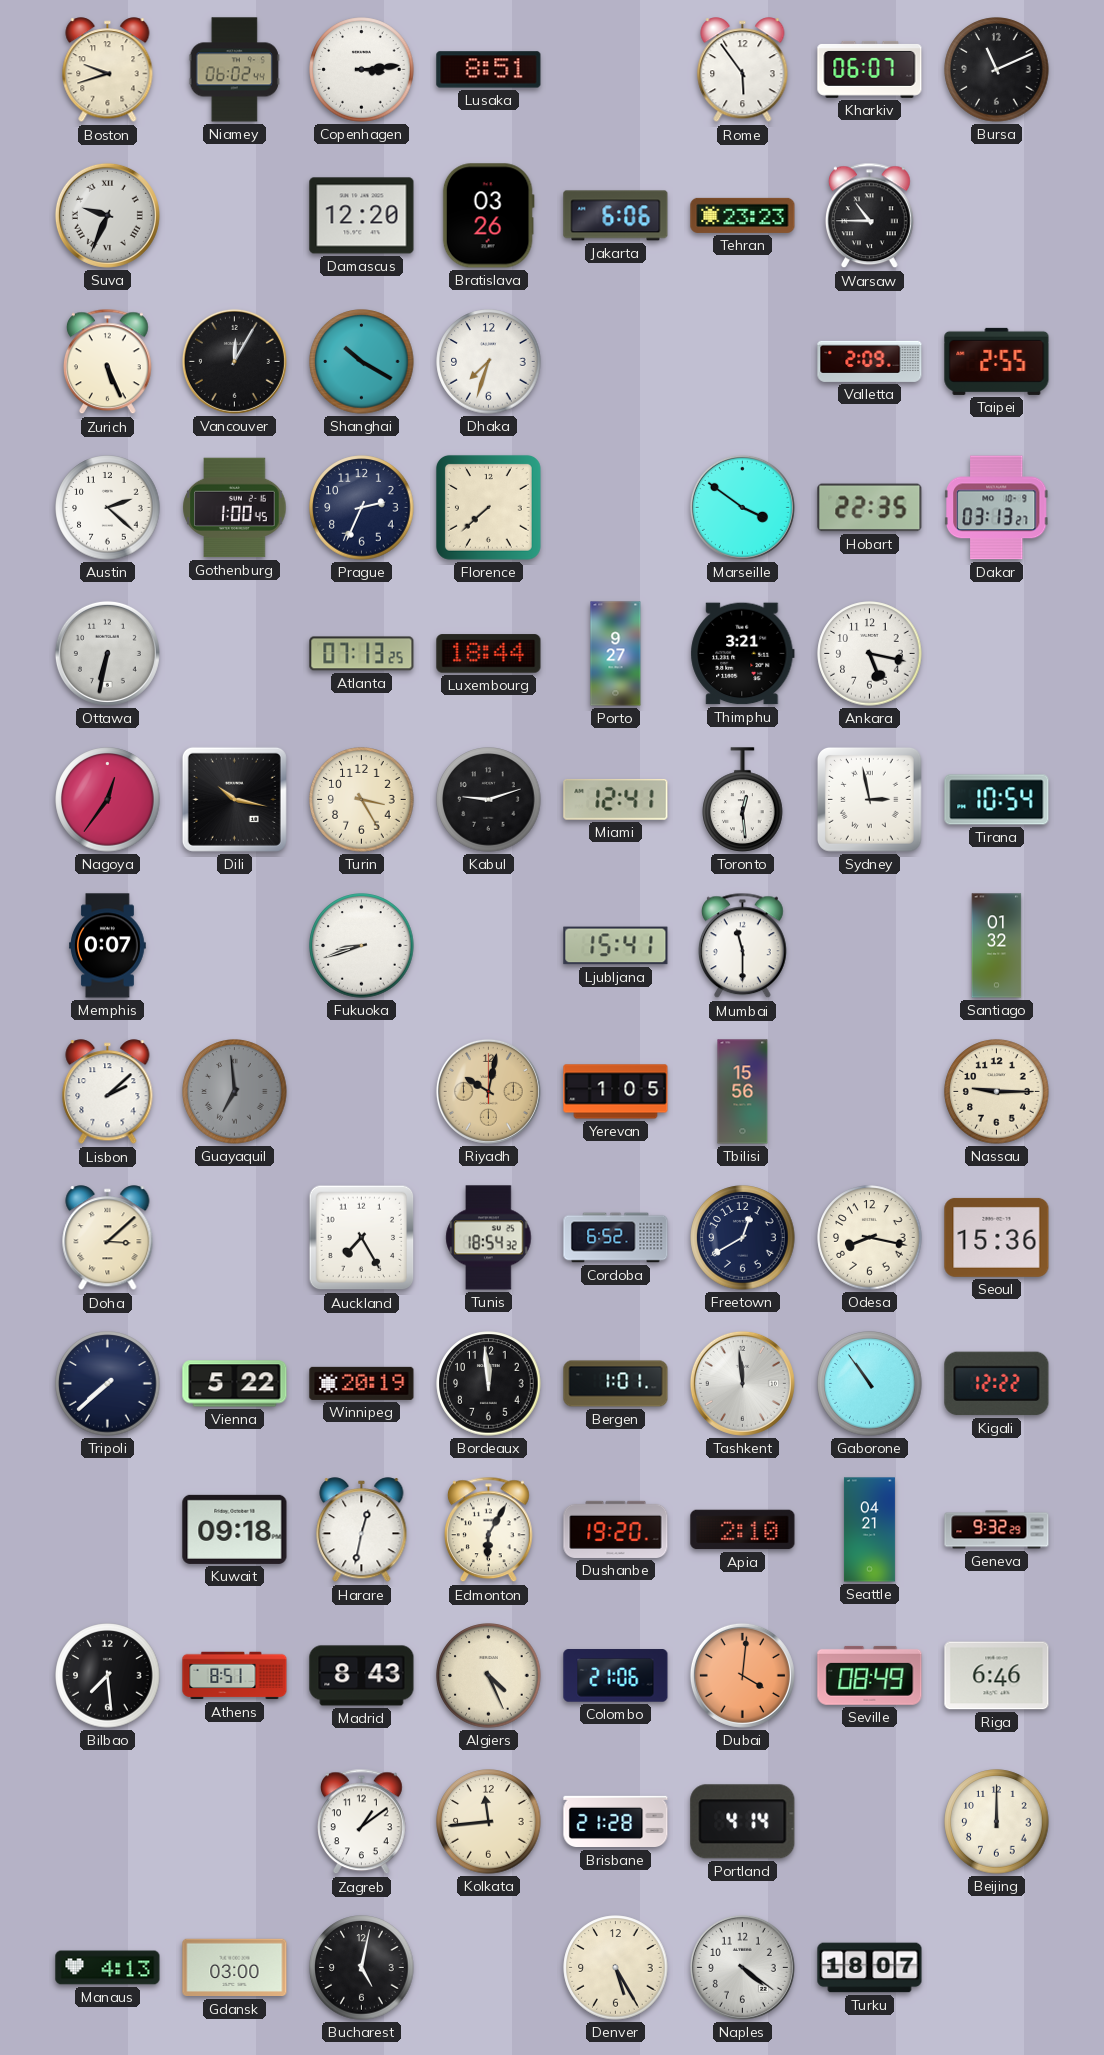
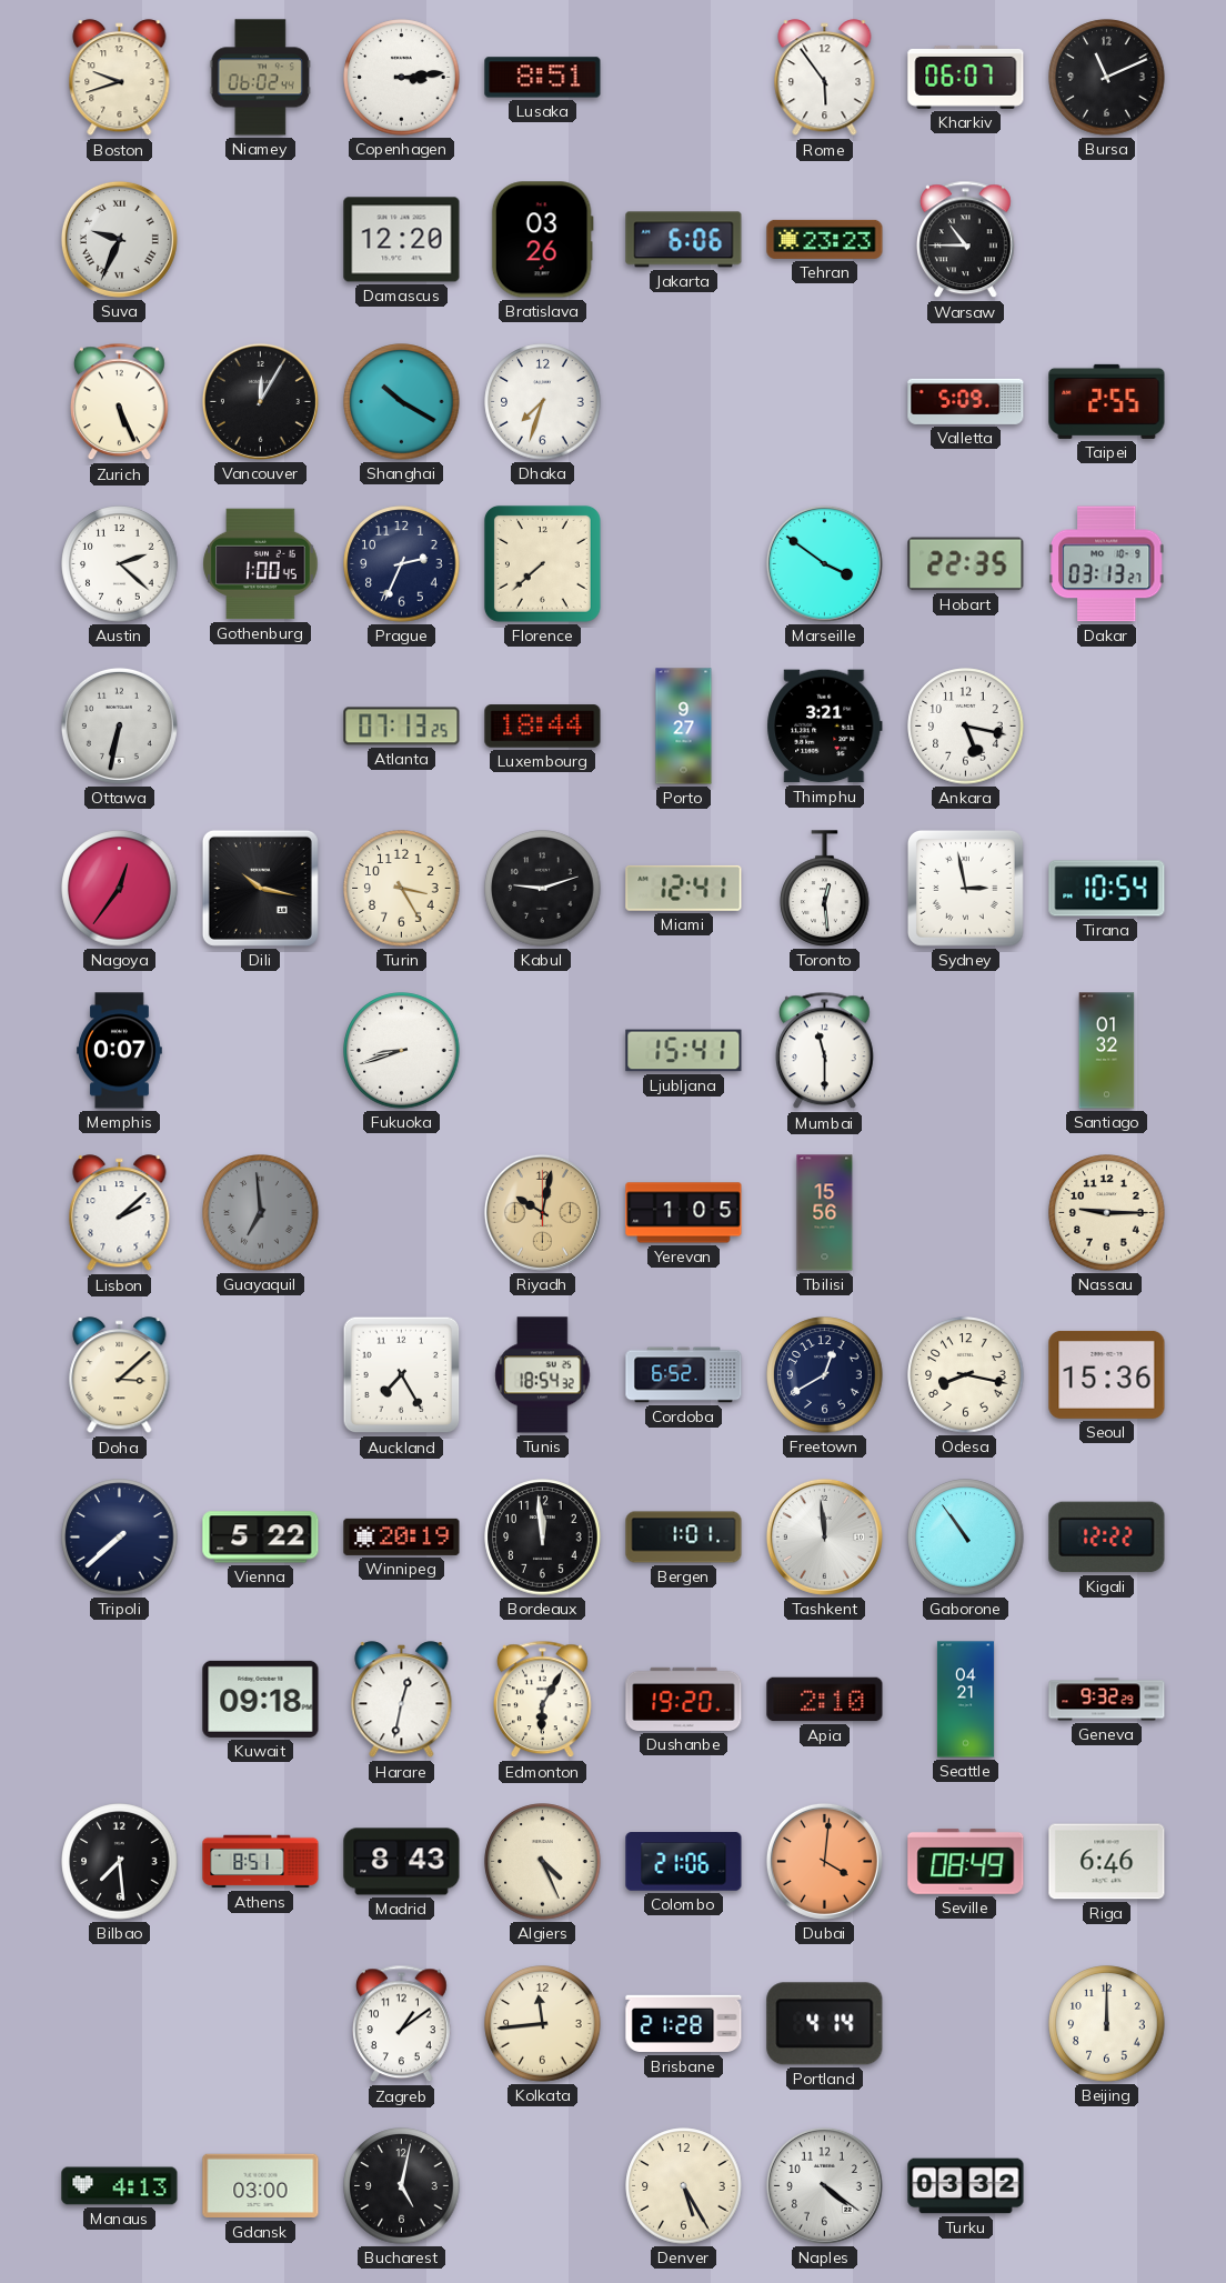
Valletta: 2:09 -> 5:09 (966, 401)
Turku: 18:07 -> 03:32 (966, 2186)
